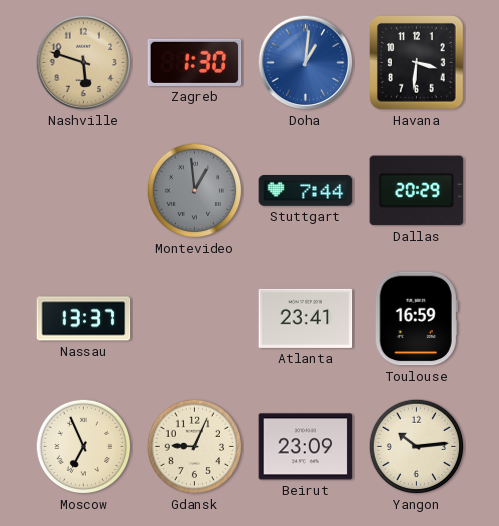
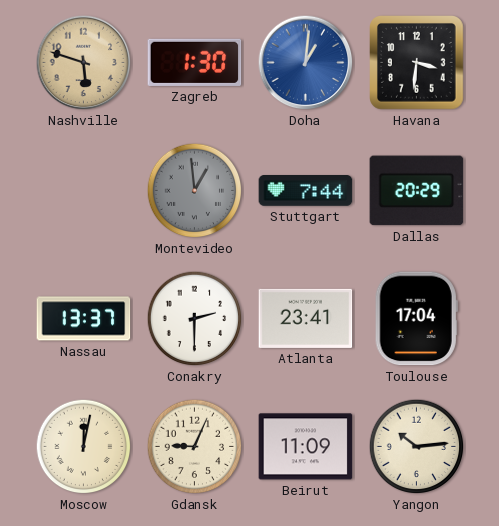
Conakry: none -> 2:30 (195, 319)
Toulouse: 16:59 -> 17:04 (416, 319)
Moscow: 6:56 -> 12:02 (84, 447)
Beirut: 23:09 -> 11:09 (306, 447)
